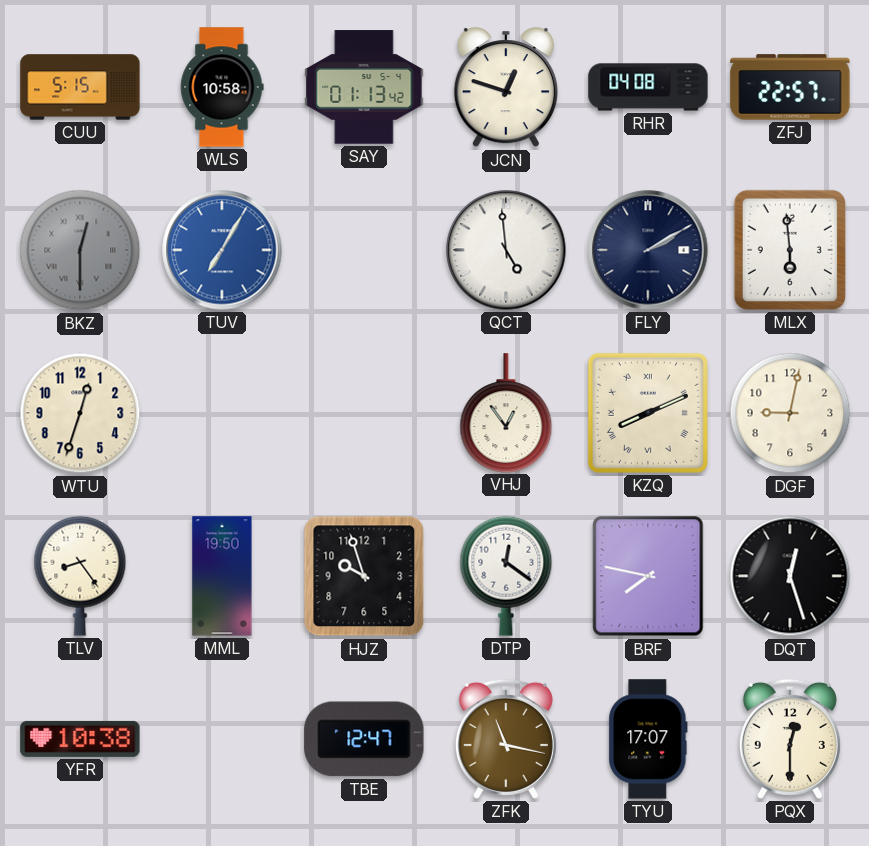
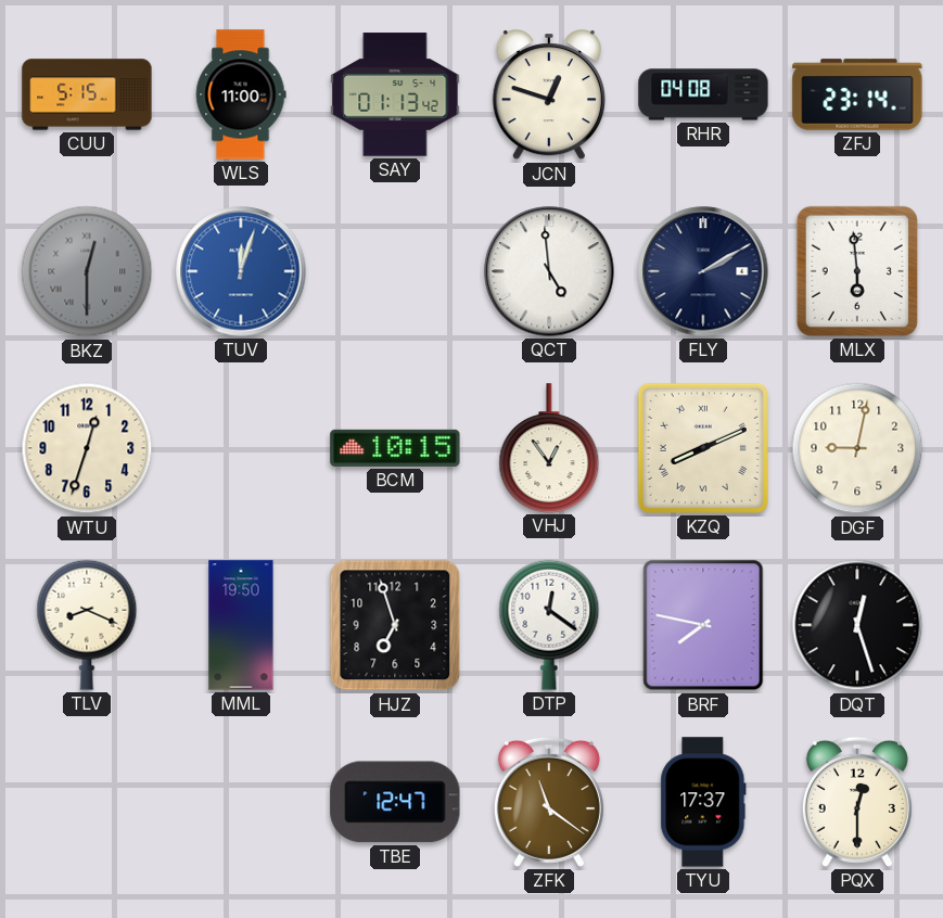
WLS: 10:58 -> 11:00 (241, 94)
ZFJ: 22:57 -> 23:14 (857, 94)
TUV: 7:05 -> 12:03 (241, 271)
BCM: none -> 10:15 (395, 448)
TLV: 8:24 -> 8:19 (87, 625)
HJZ: 9:57 -> 6:57 (395, 625)
YFR: 10:38 -> none (80, 739)
ZFK: 11:17 -> 11:21 (549, 802)
TYU: 17:07 -> 17:37 (703, 802)
